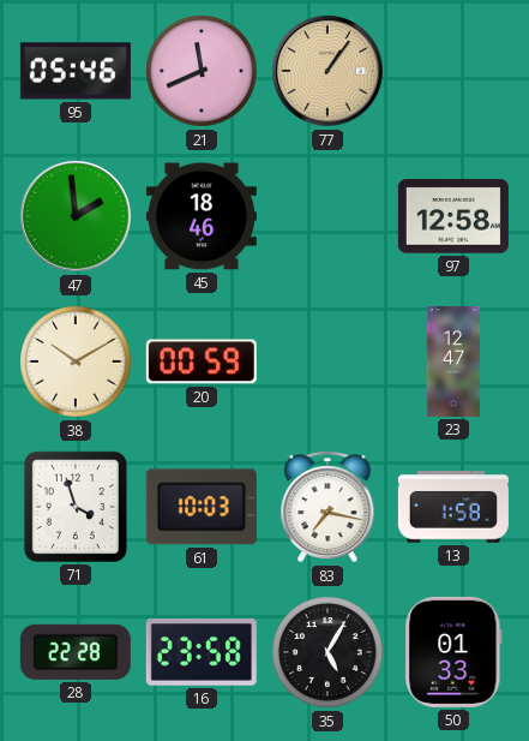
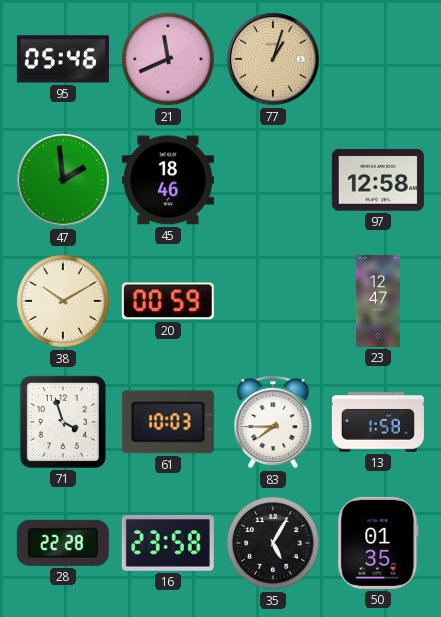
77: 1:06 -> 1:03 (274, 60)
83: 7:17 -> 7:45 (273, 422)
50: 01:33 -> 01:35 (378, 543)
